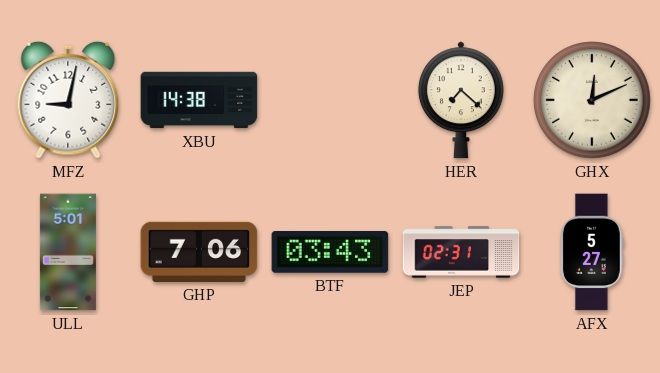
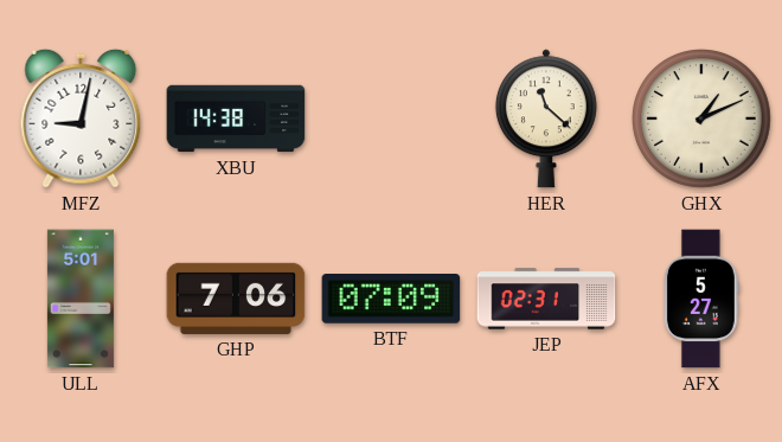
HER: 7:22 -> 11:22 (546, 118)
GHX: 12:11 -> 1:11 (703, 120)
BTF: 03:43 -> 07:09 (391, 300)
